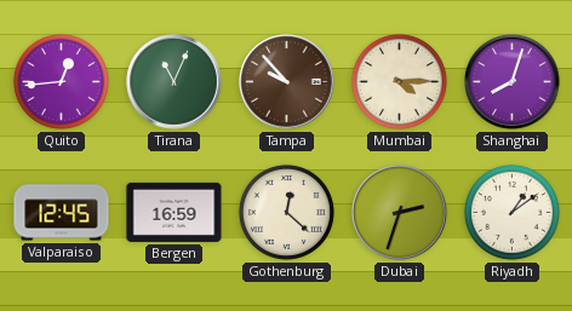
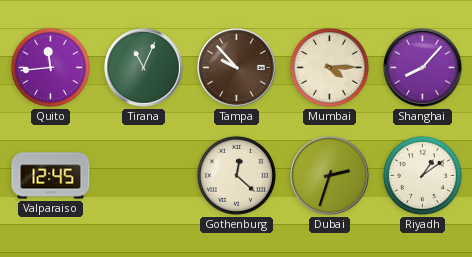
Quito: 12:44 -> 11:44 (50, 67)
Shanghai: 8:03 -> 8:07 (423, 68)
Bergen: 16:59 -> none (175, 212)
